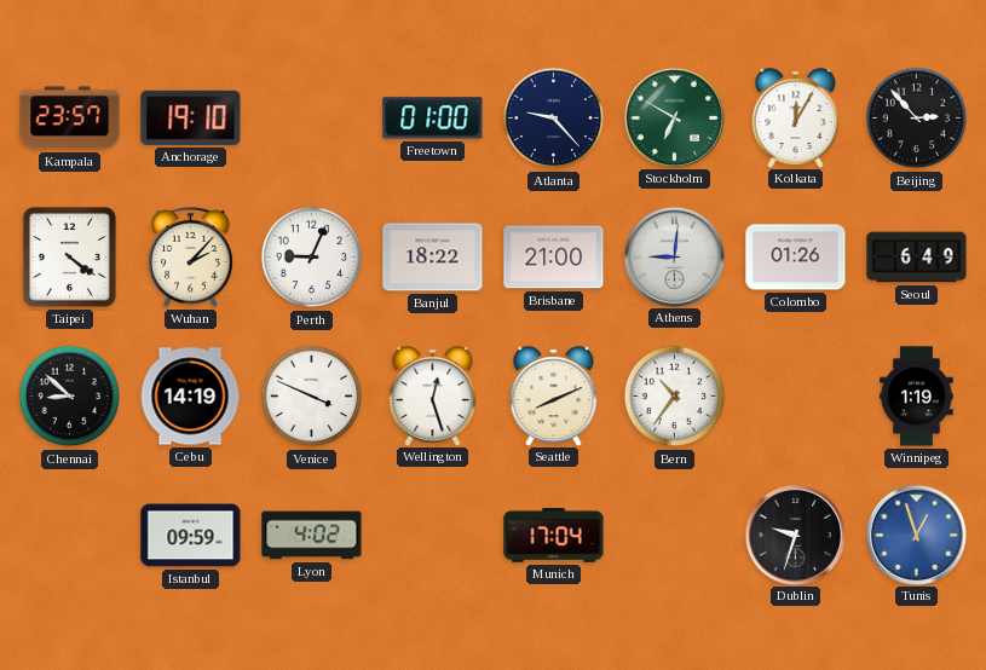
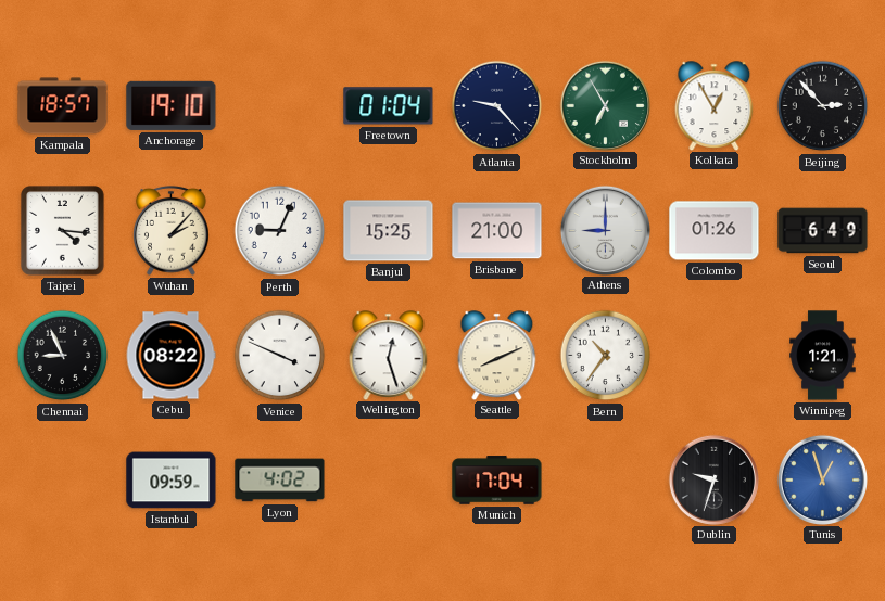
Kampala: 23:57 -> 18:57 (63, 106)
Freetown: 01:00 -> 01:04 (389, 106)
Stockholm: 6:50 -> 6:55 (605, 105)
Kolkata: 12:05 -> 12:55 (715, 105)
Taipei: 4:21 -> 4:16 (63, 231)
Banjul: 18:22 -> 15:25 (389, 231)
Athens: 9:01 -> 9:00 (605, 230)
Chennai: 8:52 -> 8:56 (63, 356)
Cebu: 14:19 -> 08:22 (170, 356)
Winnipeg: 1:19 -> 1:21 (823, 356)
